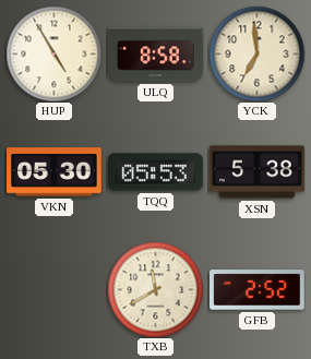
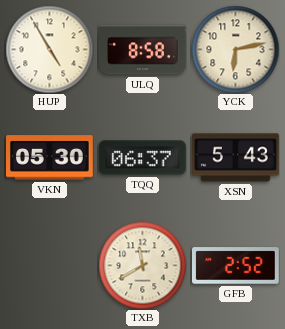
YCK: 6:59 -> 6:13 (235, 49)
TQQ: 05:53 -> 06:37 (143, 158)
XSN: 5:38 -> 5:43 (236, 158)
